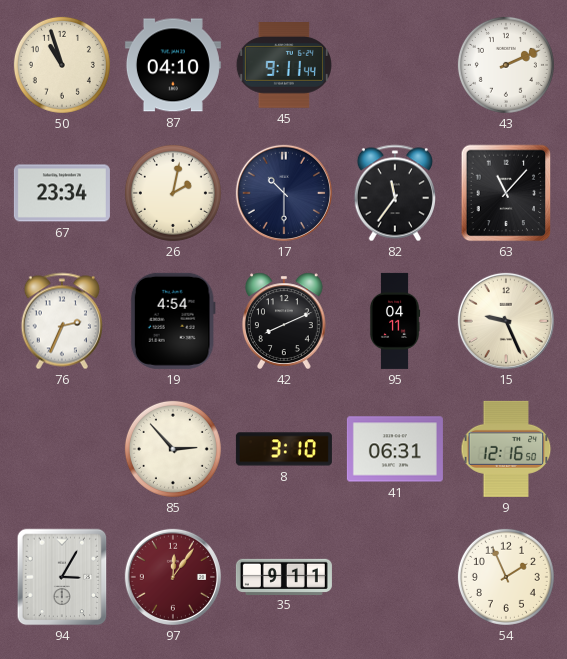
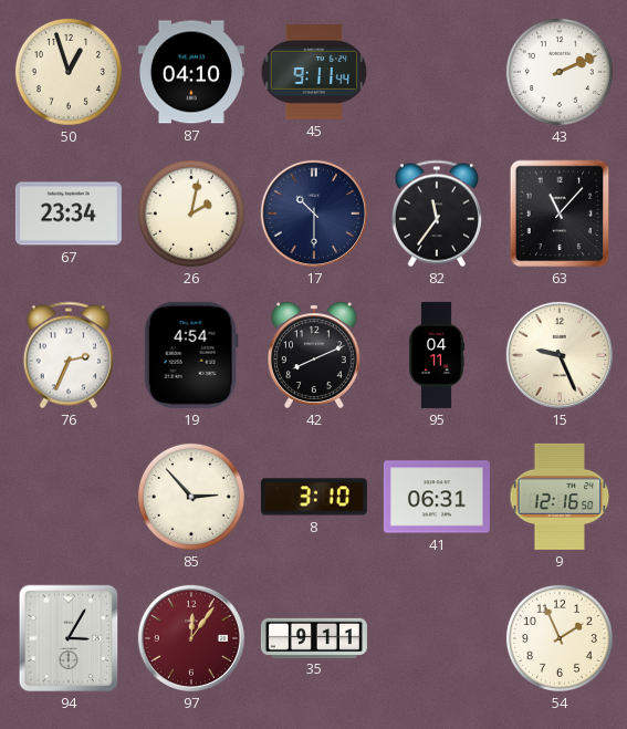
50: 10:57 -> 12:57 (69, 72)
